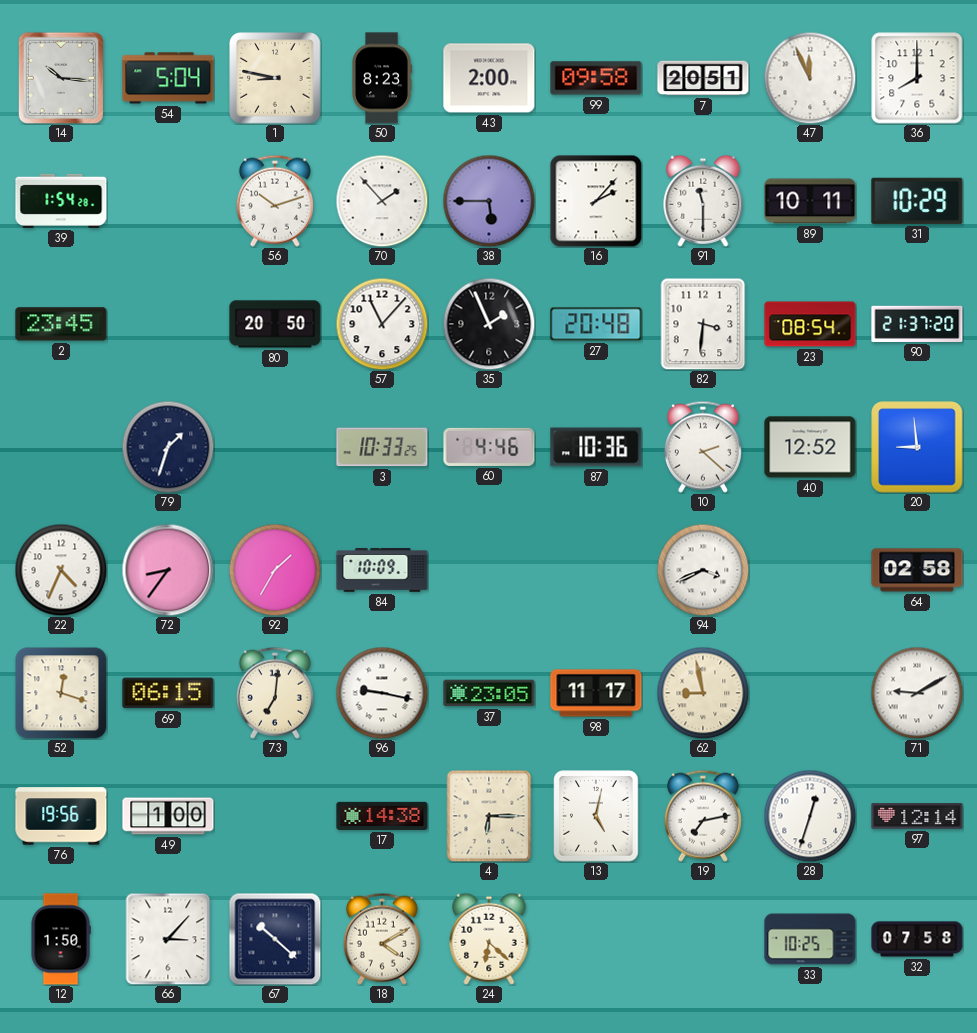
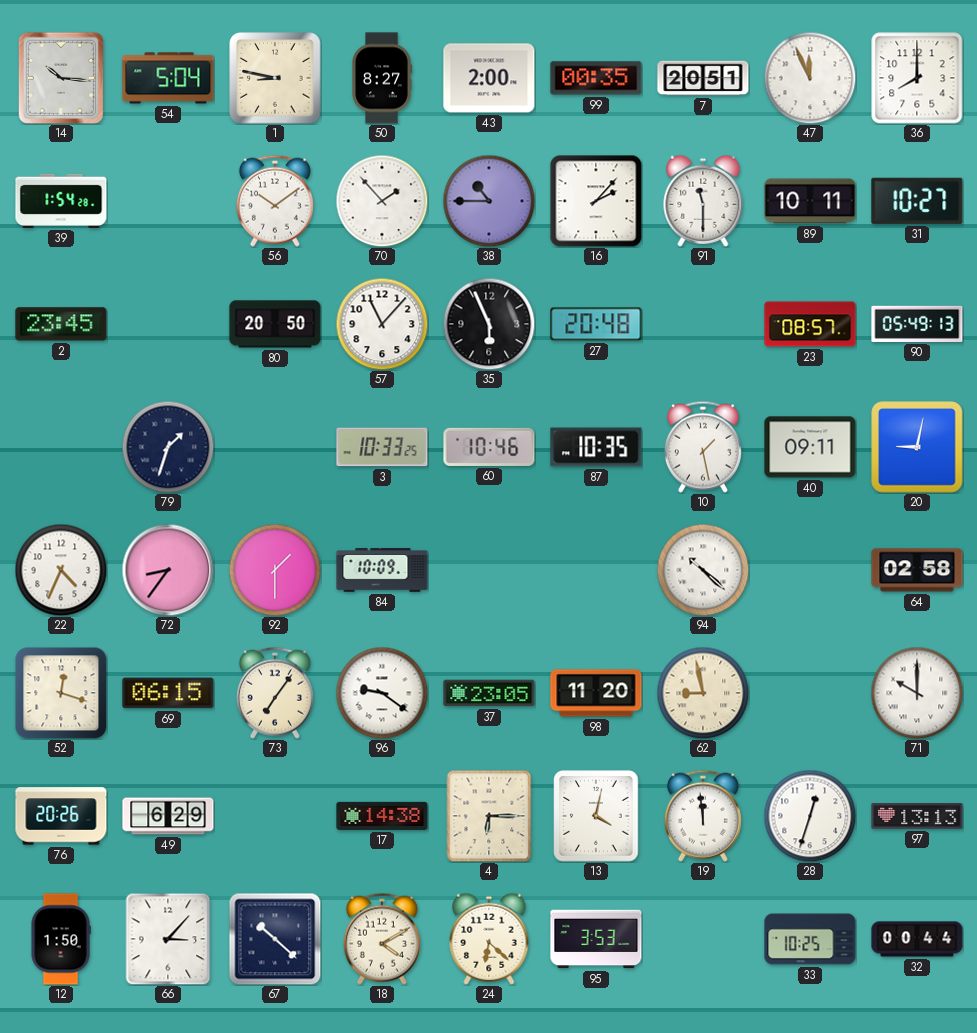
50: 8:23 -> 8:27 (382, 78)
99: 09:58 -> 00:35 (596, 78)
56: 10:12 -> 10:09 (275, 201)
38: 5:45 -> 10:45 (489, 201)
31: 10:29 -> 10:27 (917, 201)
35: 1:56 -> 5:56 (489, 324)
82: 3:31 -> none (703, 324)
23: 08:54 -> 08:57 (810, 324)
90: 21:37 -> 05:49 (917, 324)
60: 4:46 -> 10:46 (489, 447)
87: 10:36 -> 10:35 (596, 447)
10: 2:22 -> 1:28 (703, 447)
40: 12:52 -> 09:11 (810, 447)
20: 8:59 -> 9:02 (917, 447)
92: 1:35 -> 1:30 (275, 570)
94: 3:41 -> 10:22 (703, 570)
73: 7:01 -> 7:06 (275, 693)
96: 9:17 -> 9:21 (382, 693)
98: 11:17 -> 11:20 (596, 693)
71: 9:10 -> 10:00 (917, 693)
76: 19:56 -> 20:26 (61, 816)
49: 1:00 -> 6:29 (168, 816)
13: 5:02 -> 4:02 (596, 816)
19: 7:13 -> 11:59 (703, 816)
97: 12:14 -> 13:13 (917, 816)
95: none -> 3:53 (596, 939)
32: 07:58 -> 00:44 (917, 939)
